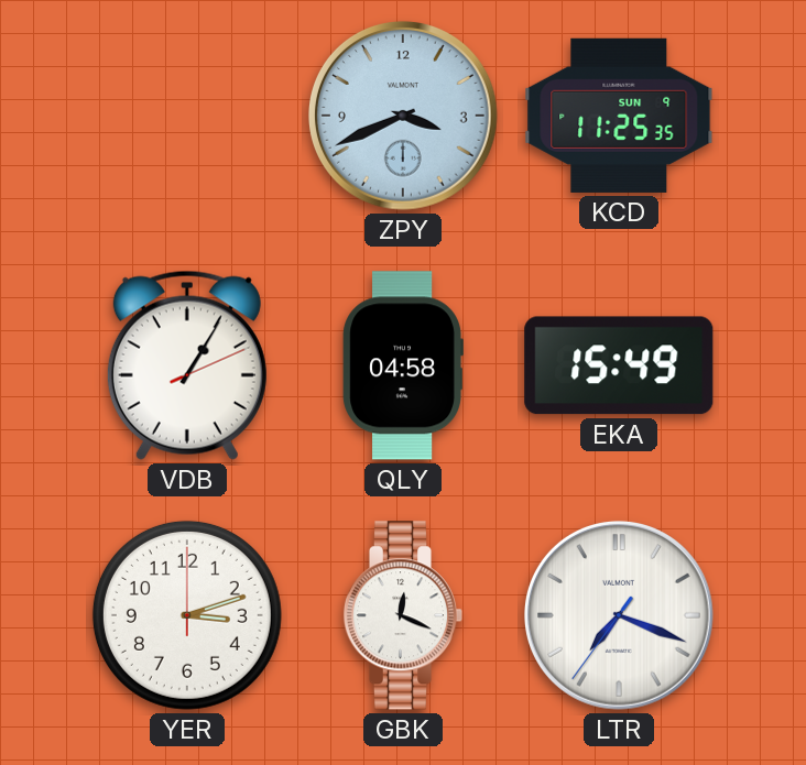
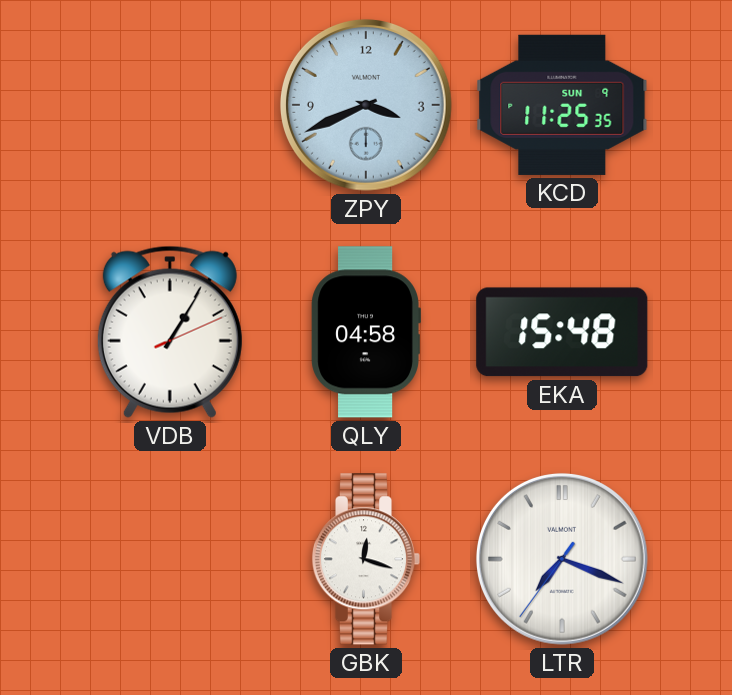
EKA: 15:49 -> 15:48 (562, 332)
YER: 3:12 -> none (187, 615)
GBK: 12:19 -> 12:18 (366, 559)
